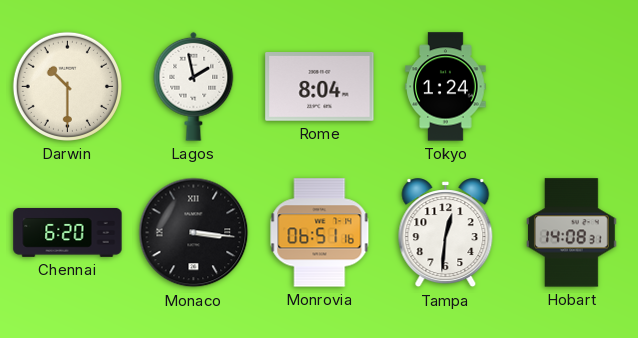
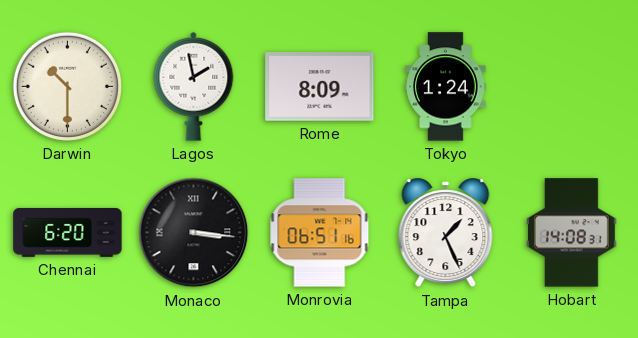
Rome: 8:04 -> 8:09 (320, 87)
Tampa: 12:31 -> 1:26 (446, 233)
